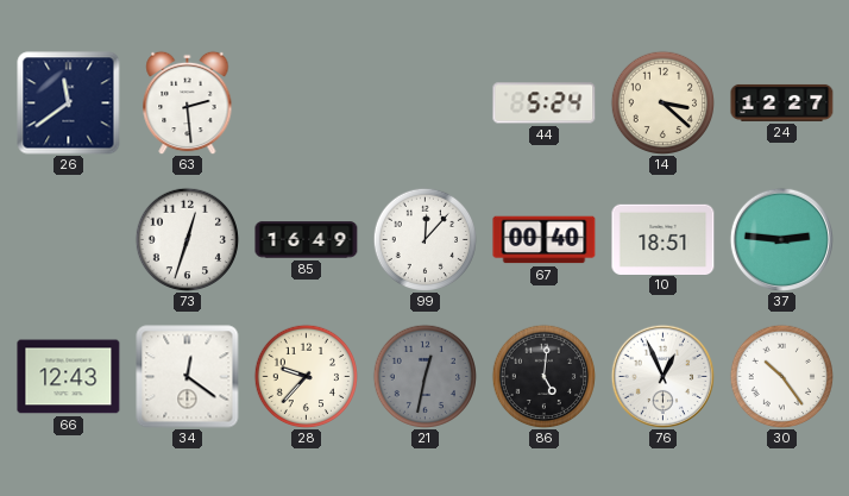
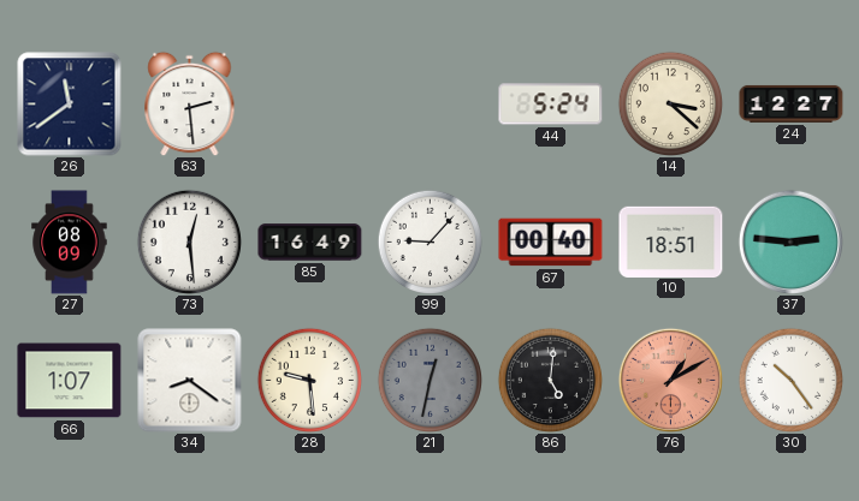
27: none -> 08:09 (70, 243)
73: 12:33 -> 12:29 (189, 241)
99: 12:07 -> 9:07 (429, 241)
66: 12:43 -> 1:07 (70, 381)
34: 12:21 -> 8:21 (190, 381)
28: 9:37 -> 9:29 (309, 380)
76: 12:56 -> 1:10 (670, 380)
76 dial: white -> salmon (670, 380)
